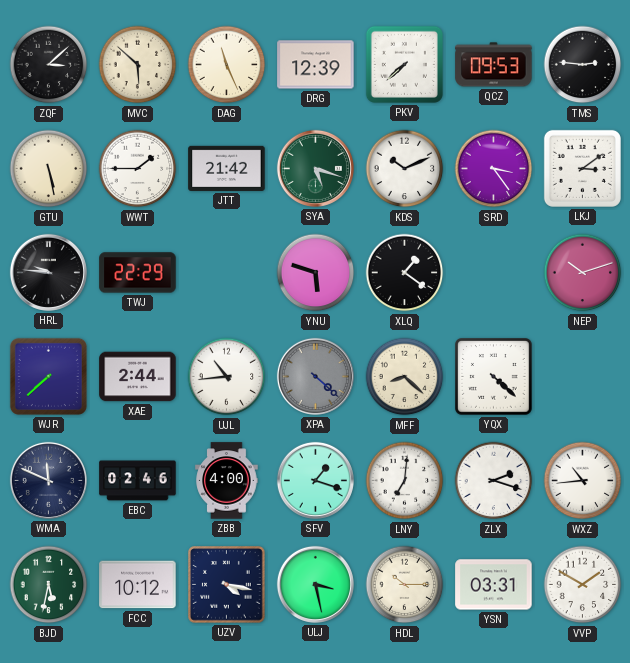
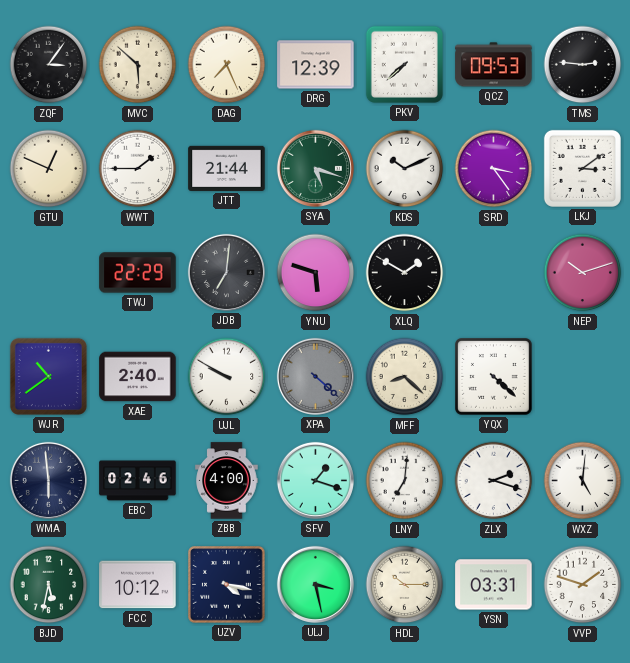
ZQF: 3:08 -> 3:06 (49, 65)
DAG: 11:26 -> 7:26 (227, 65)
GTU: 5:28 -> 12:49 (49, 169)
JTT: 21:42 -> 21:44 (227, 168)
HRL: 9:46 -> none (48, 272)
JDB: none -> 7:01 (226, 272)
XLQ: 1:21 -> 1:50 (405, 273)
WJR: 7:38 -> 10:39 (48, 376)
XAE: 2:44 -> 2:40 (138, 377)
UJL: 10:44 -> 9:50 (227, 377)
WMA: 11:49 -> 5:59 (48, 480)
WXZ: 10:44 -> 5:01 (583, 481)
VVP: 1:50 -> 1:48 (583, 585)
